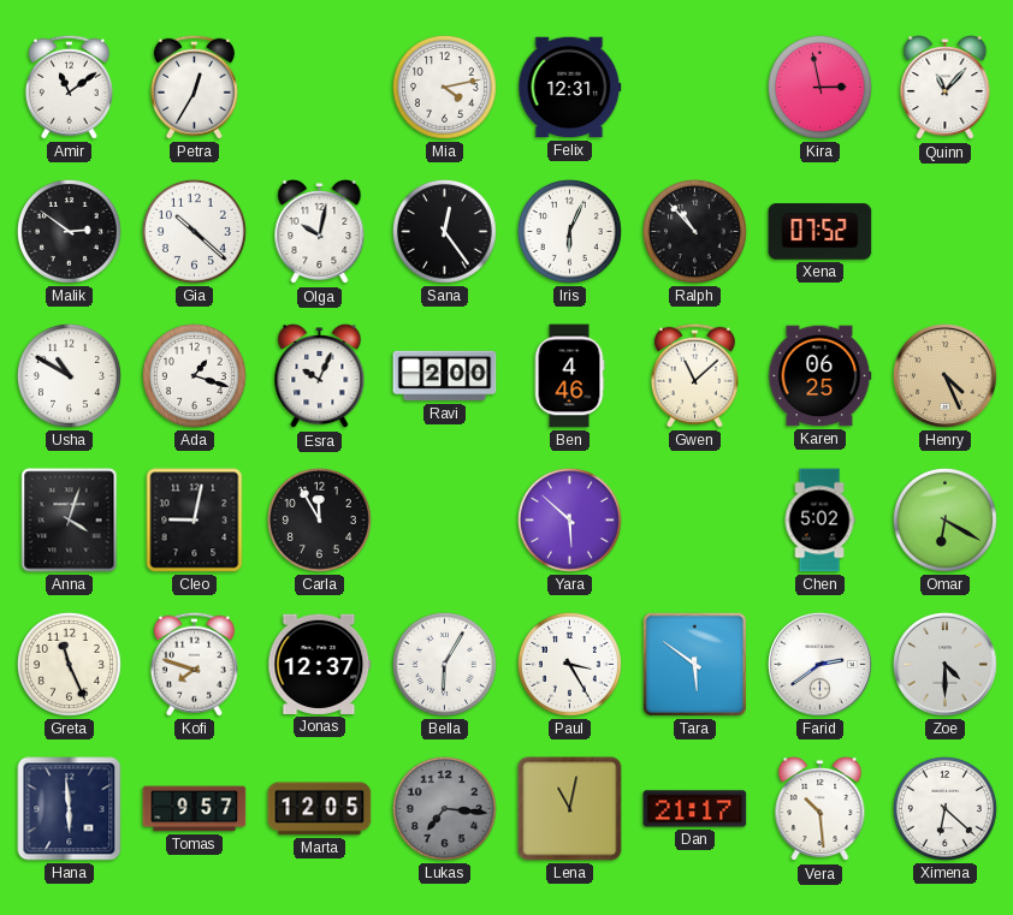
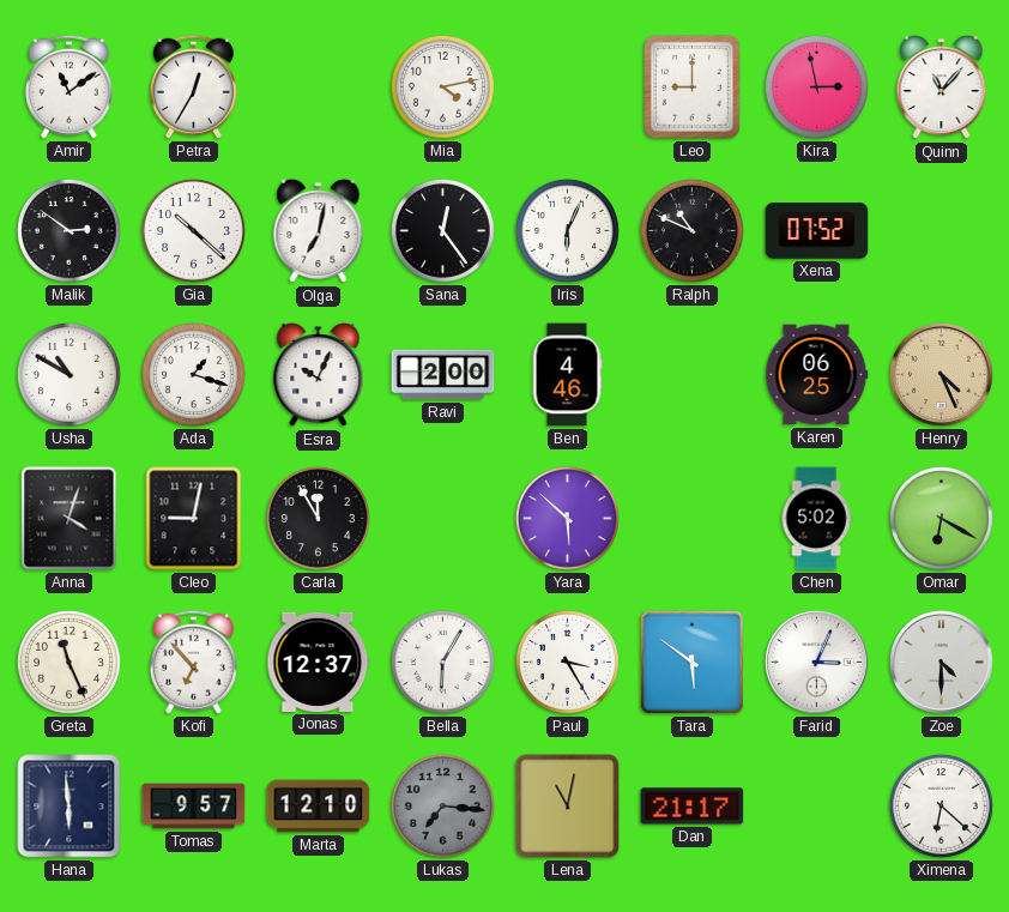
Felix: 12:31 -> none (570, 88)
Leo: none -> 9:00 (691, 86)
Olga: 10:02 -> 7:02 (319, 231)
Ralph: 10:53 -> 10:49 (691, 230)
Gwen: 11:08 -> none (694, 375)
Kofi: 7:48 -> 6:53 (193, 662)
Farid: 2:39 -> 3:04 (817, 663)
Marta: 12:05 -> 12:10 (319, 807)
Vera: 10:29 -> none (821, 809)
